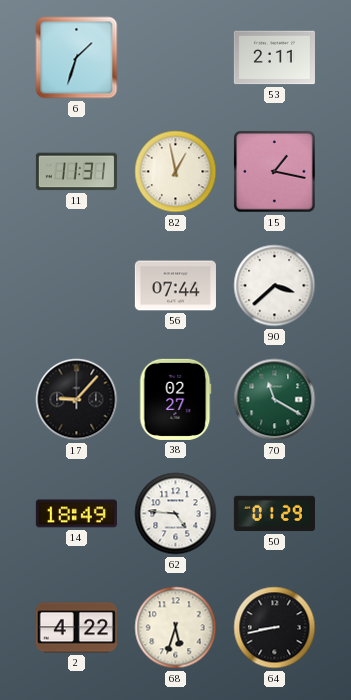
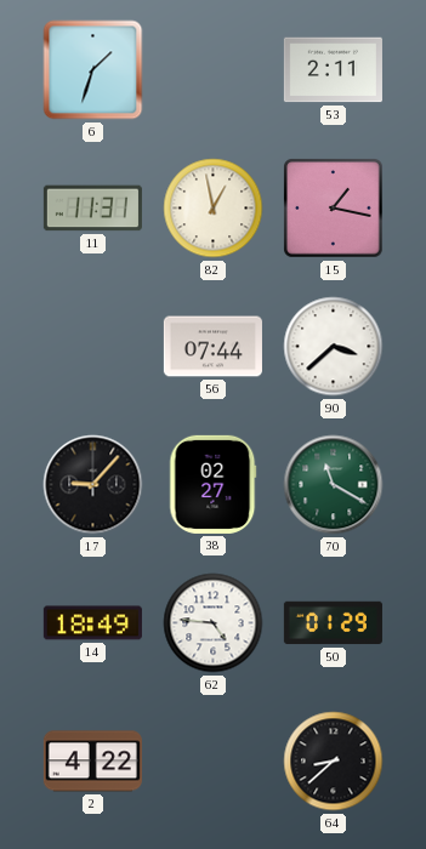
68: 5:33 -> none (176, 628)
64: 8:43 -> 8:38 (334, 762)
